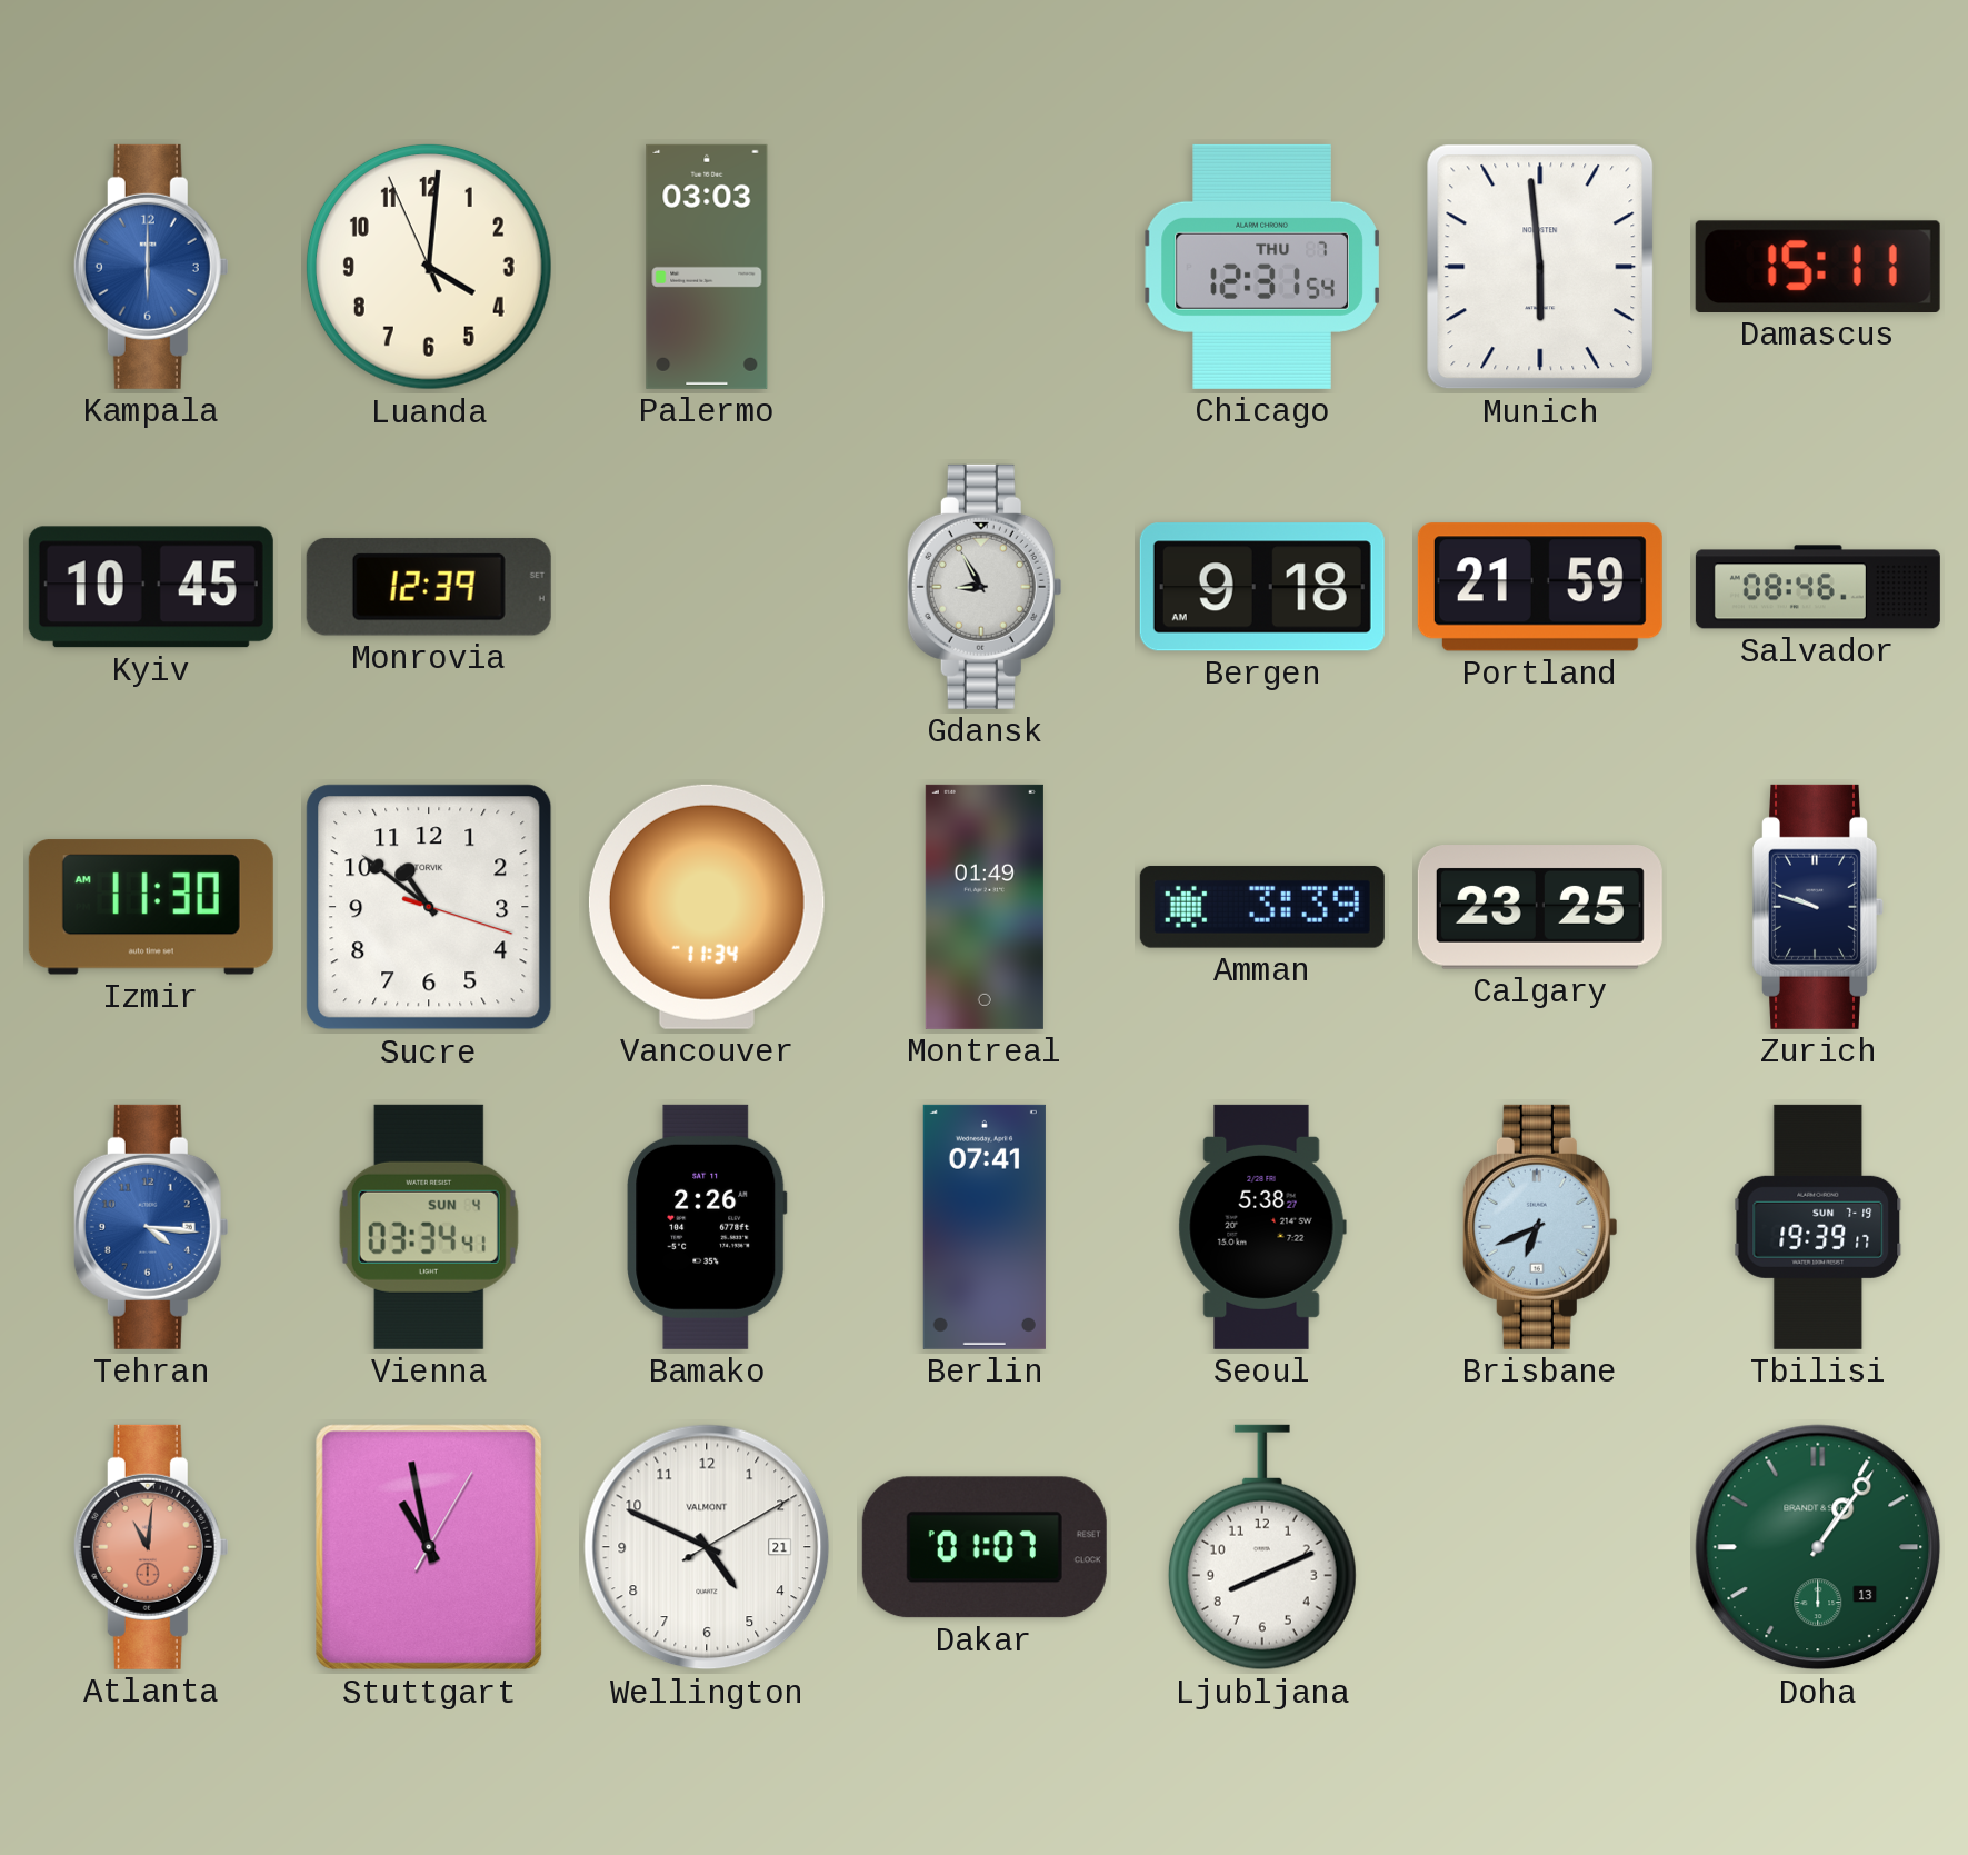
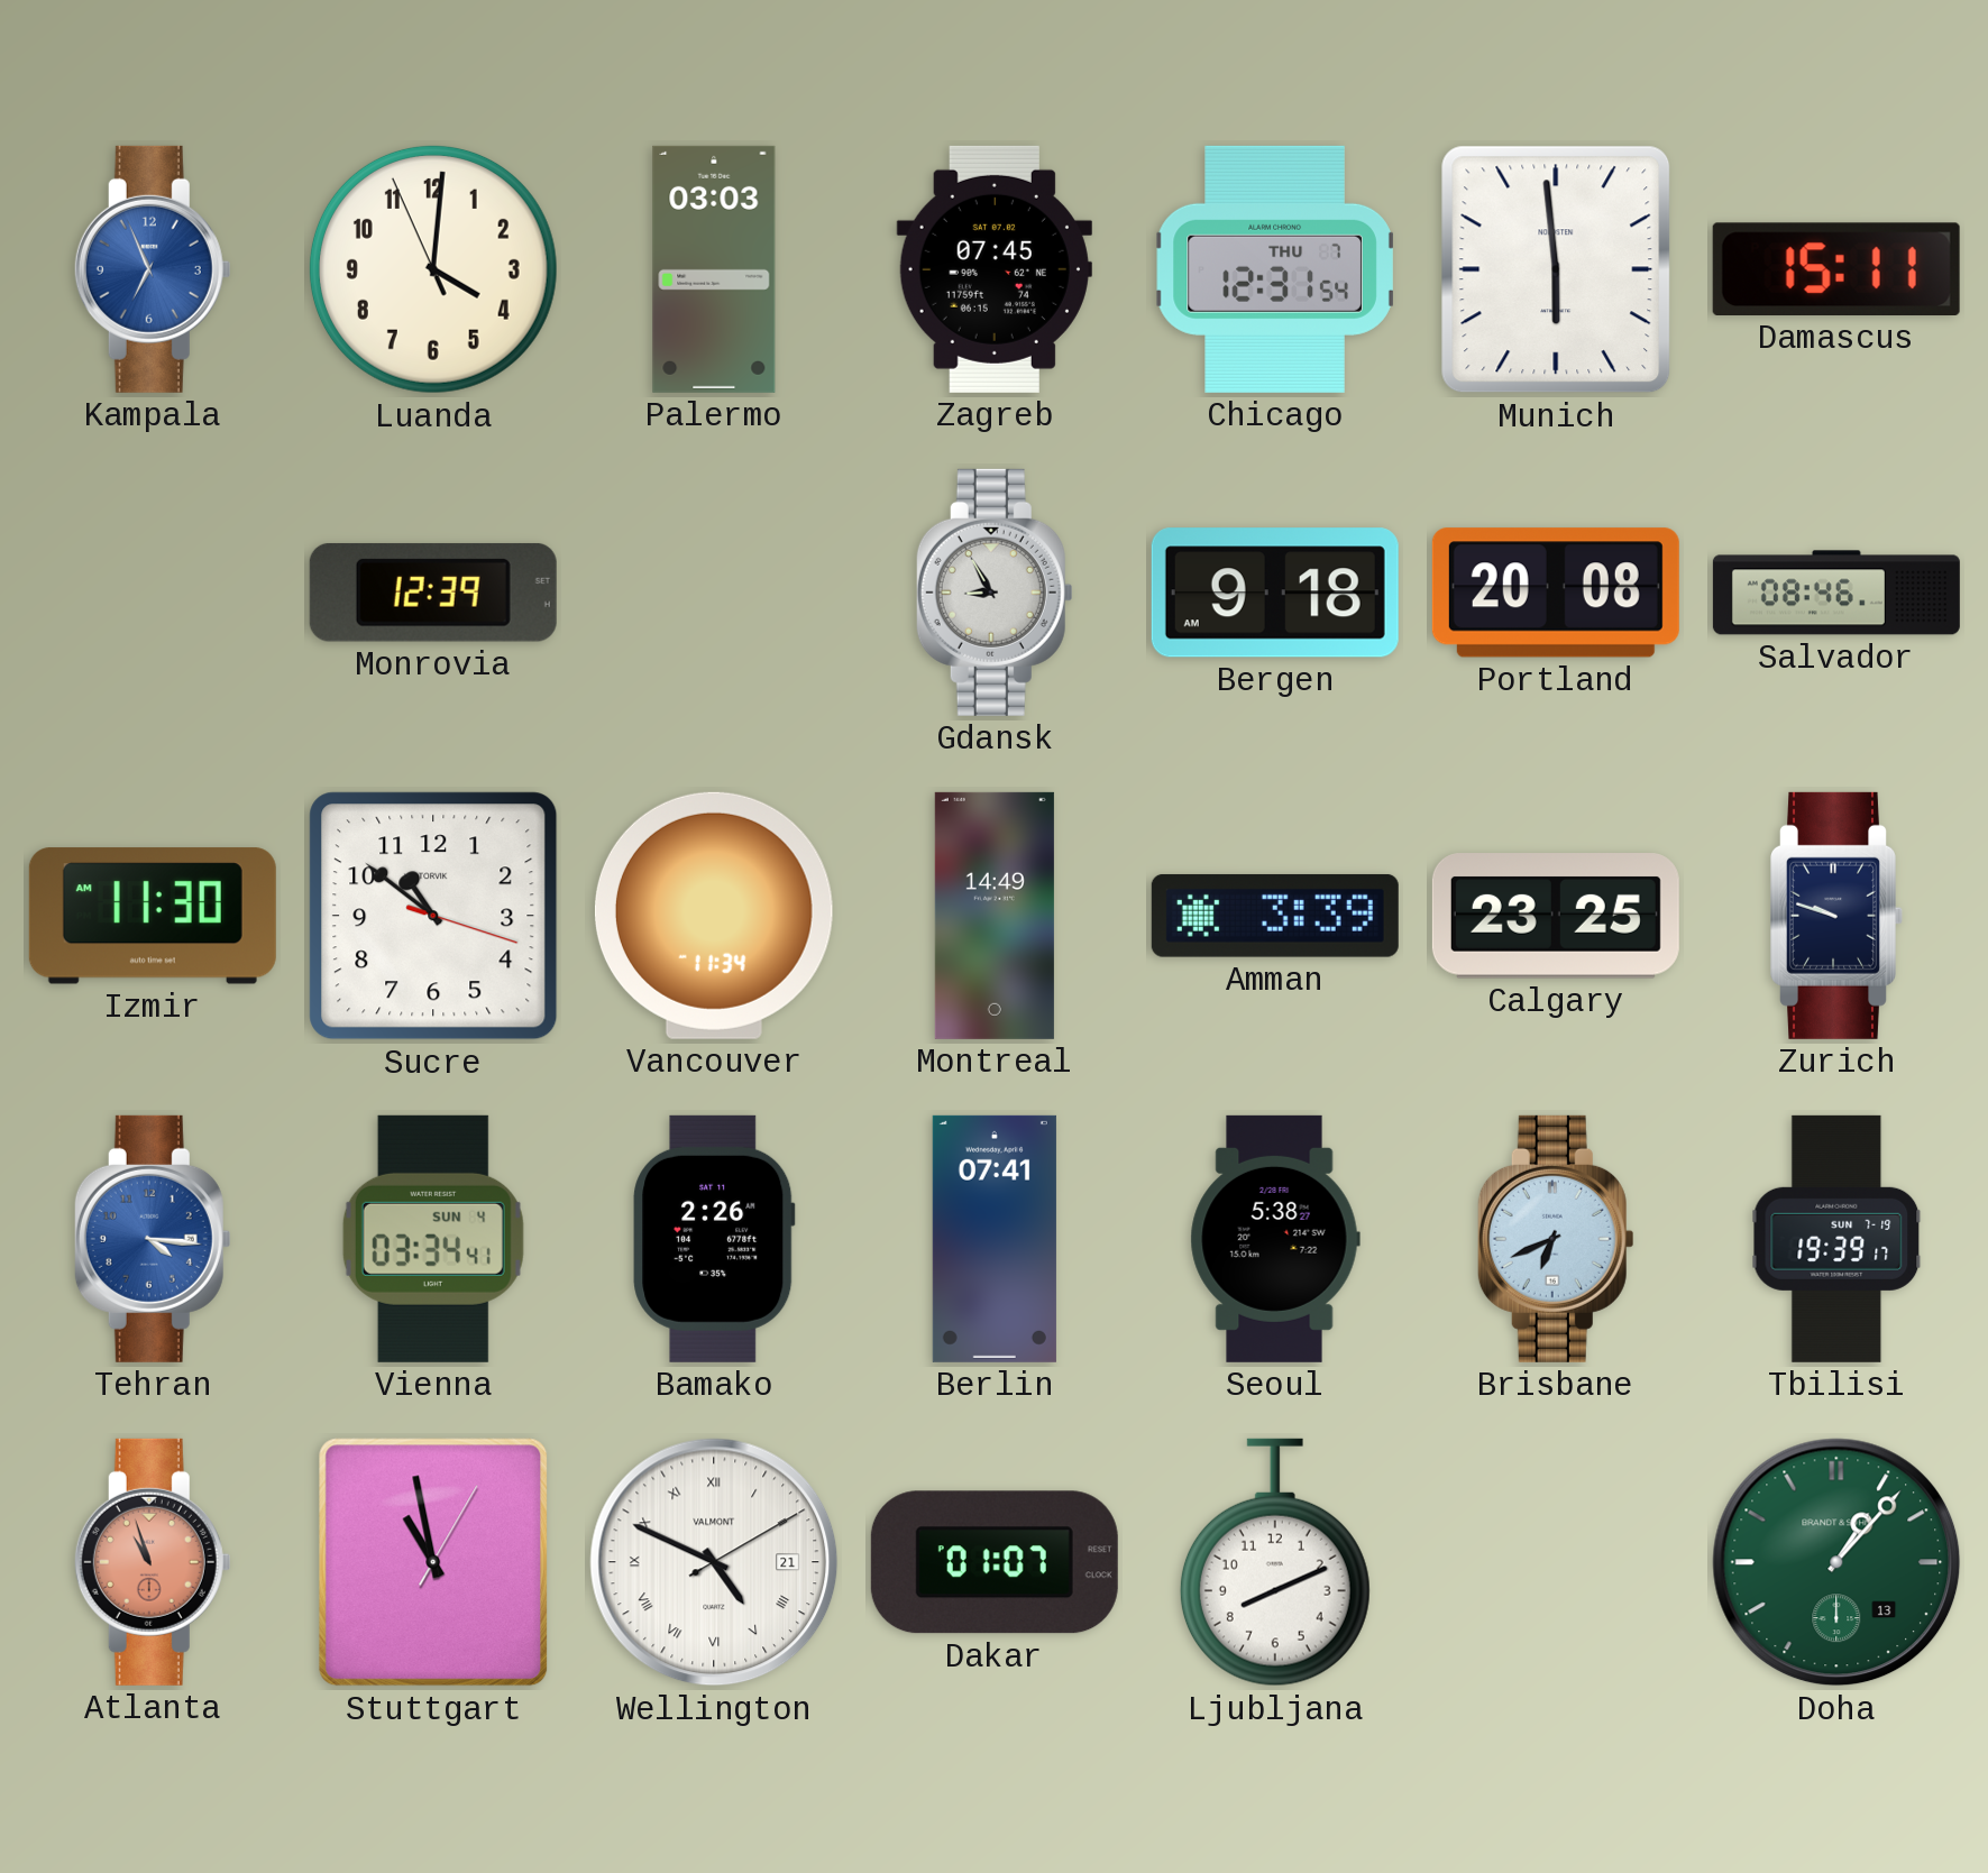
Kampala: 6:00 -> 6:56 (153, 269)
Zagreb: none -> 07:45 (995, 269)
Kyiv: 10:45 -> none (151, 587)
Portland: 21:59 -> 20:08 (1556, 593)
Montreal: 01:49 -> 14:49 (995, 916)
Atlanta: 11:01 -> 10:57 (153, 1562)
Wellington numerals: Arabic -> Roman (714, 1562)
Doha: 1:06 -> 1:07 (1836, 1562)
